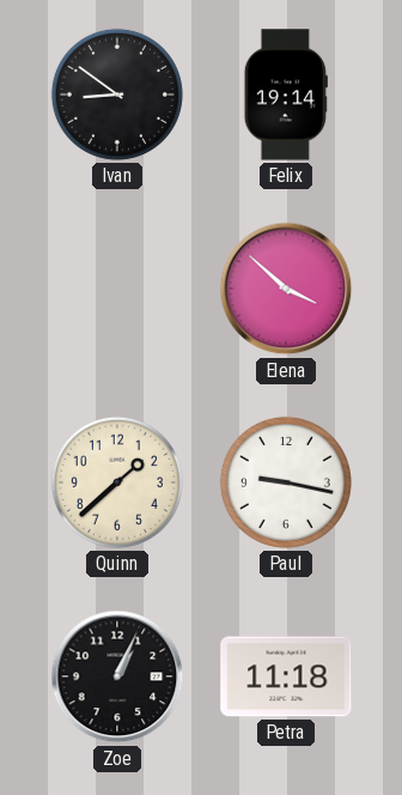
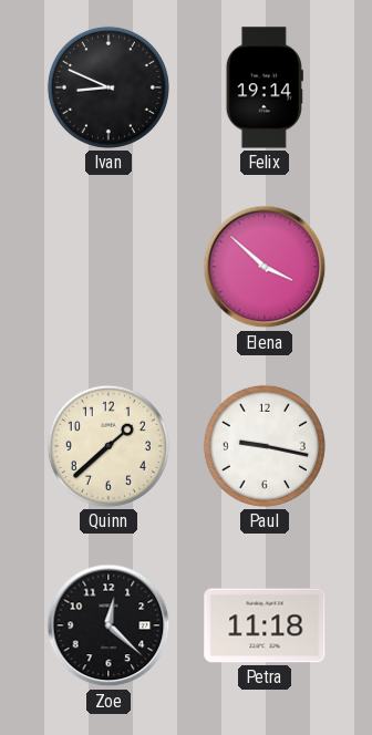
Ivan: 8:51 -> 8:49 (108, 87)
Zoe: 1:04 -> 12:22 (108, 625)
